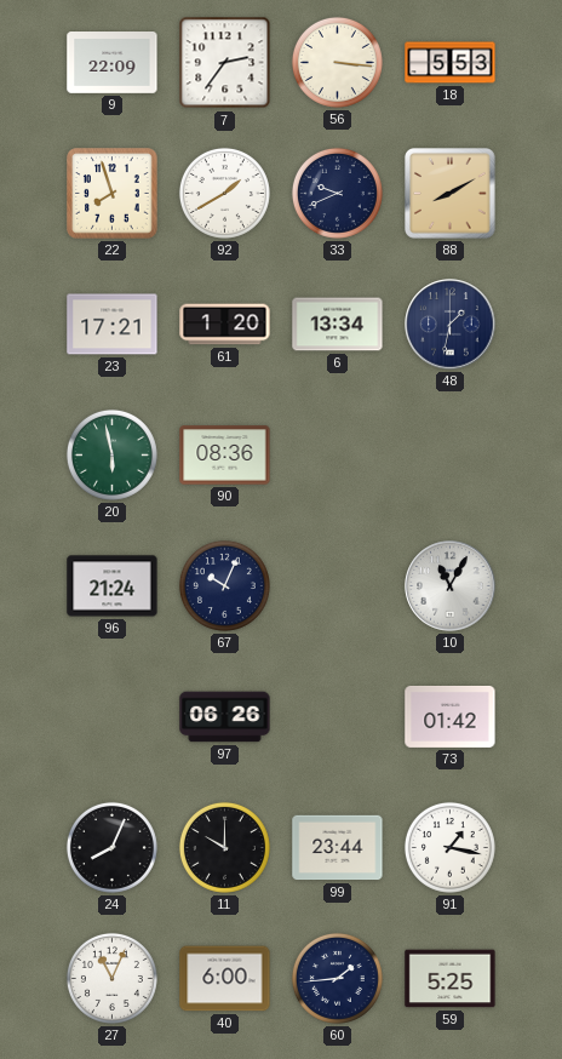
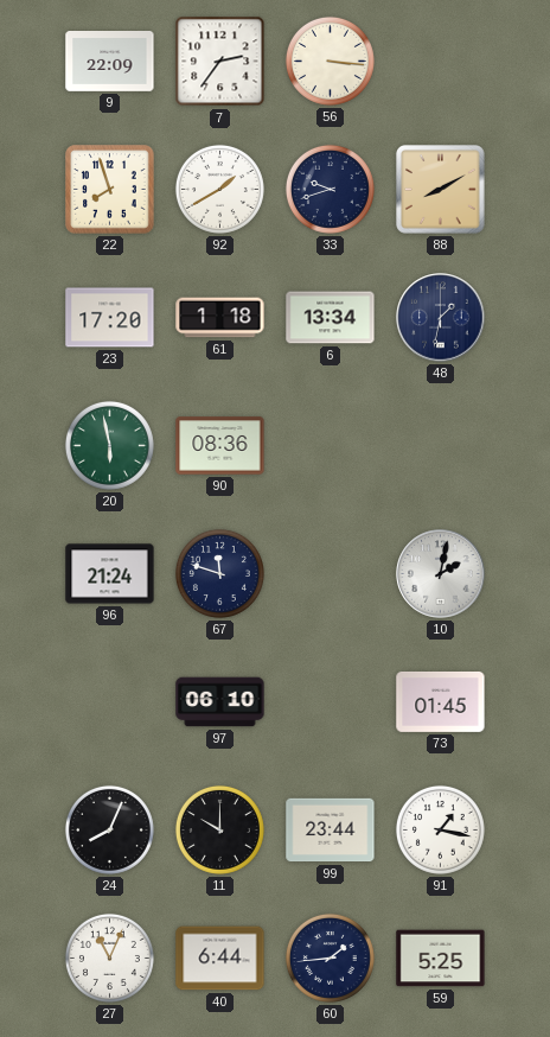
18: 5:53 -> none (451, 63)
33: 9:41 -> 9:42 (330, 189)
23: 17:21 -> 17:20 (110, 318)
61: 1:20 -> 1:18 (220, 318)
67: 10:04 -> 11:48 (219, 573)
10: 11:05 -> 2:02 (441, 574)
97: 06:26 -> 06:10 (220, 702)
73: 01:42 -> 01:45 (441, 701)
40: 6:00 -> 6:44 (220, 959)
